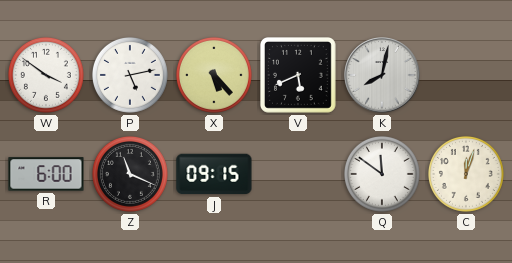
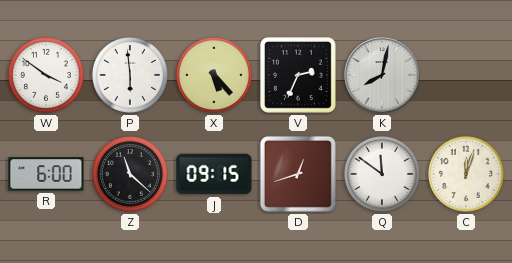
P: 5:13 -> 5:59 (130, 75)
V: 5:41 -> 2:34 (299, 76)
Z: 11:19 -> 11:22 (130, 174)
D: none -> 12:42 (298, 174)
